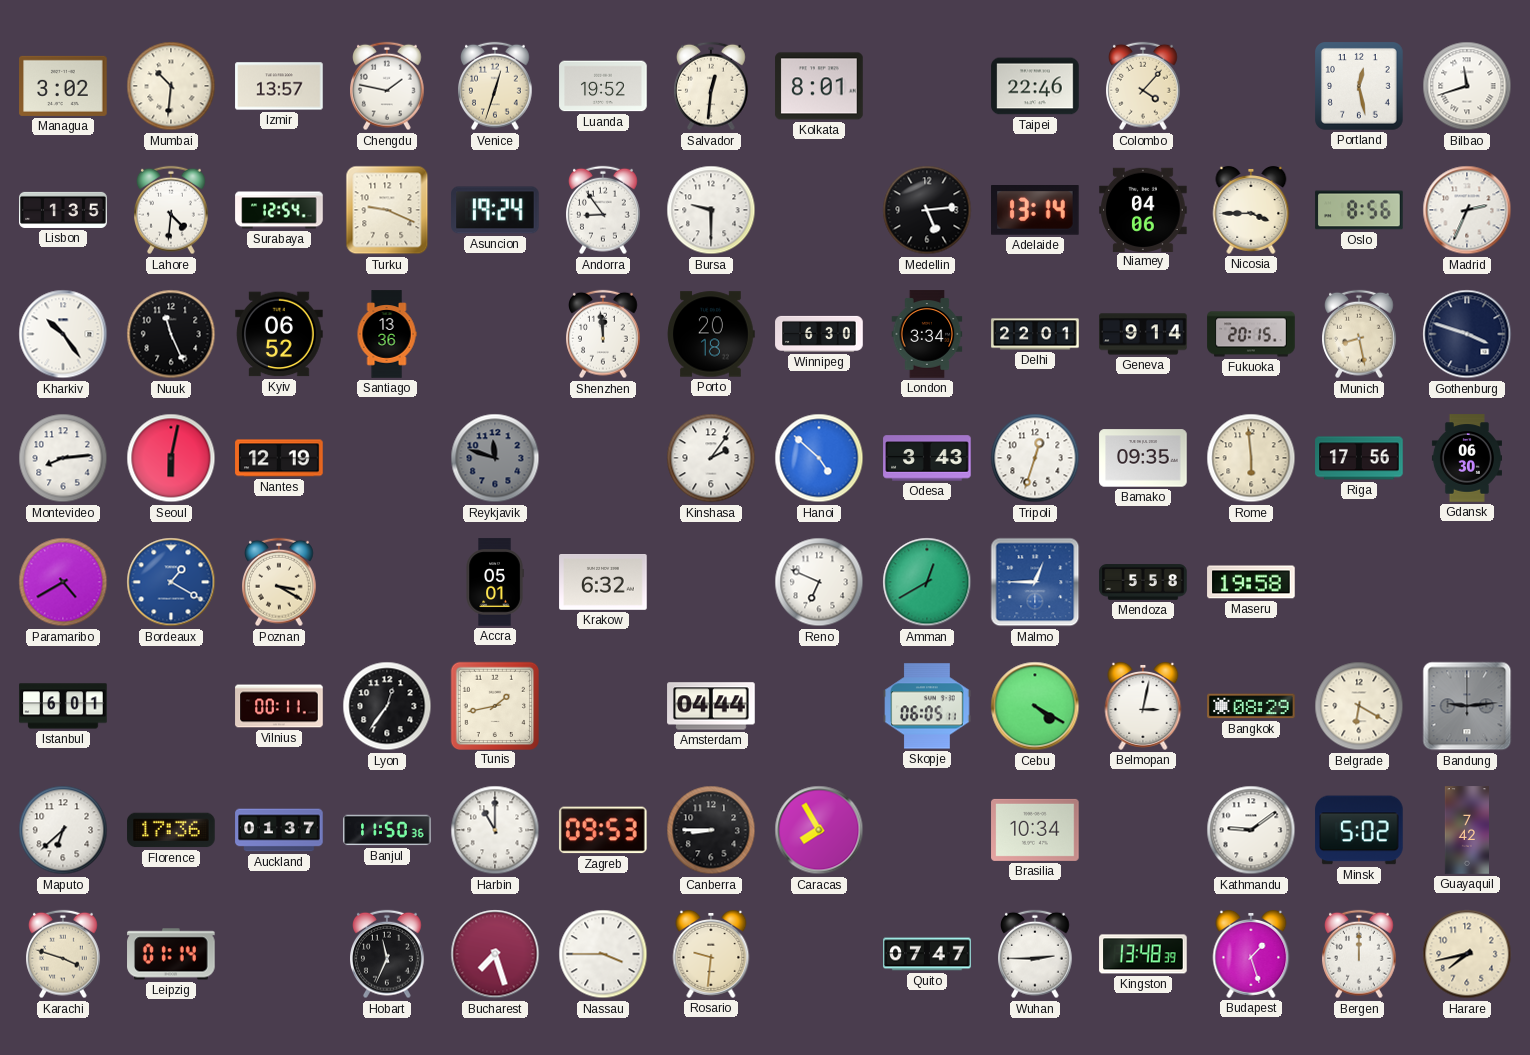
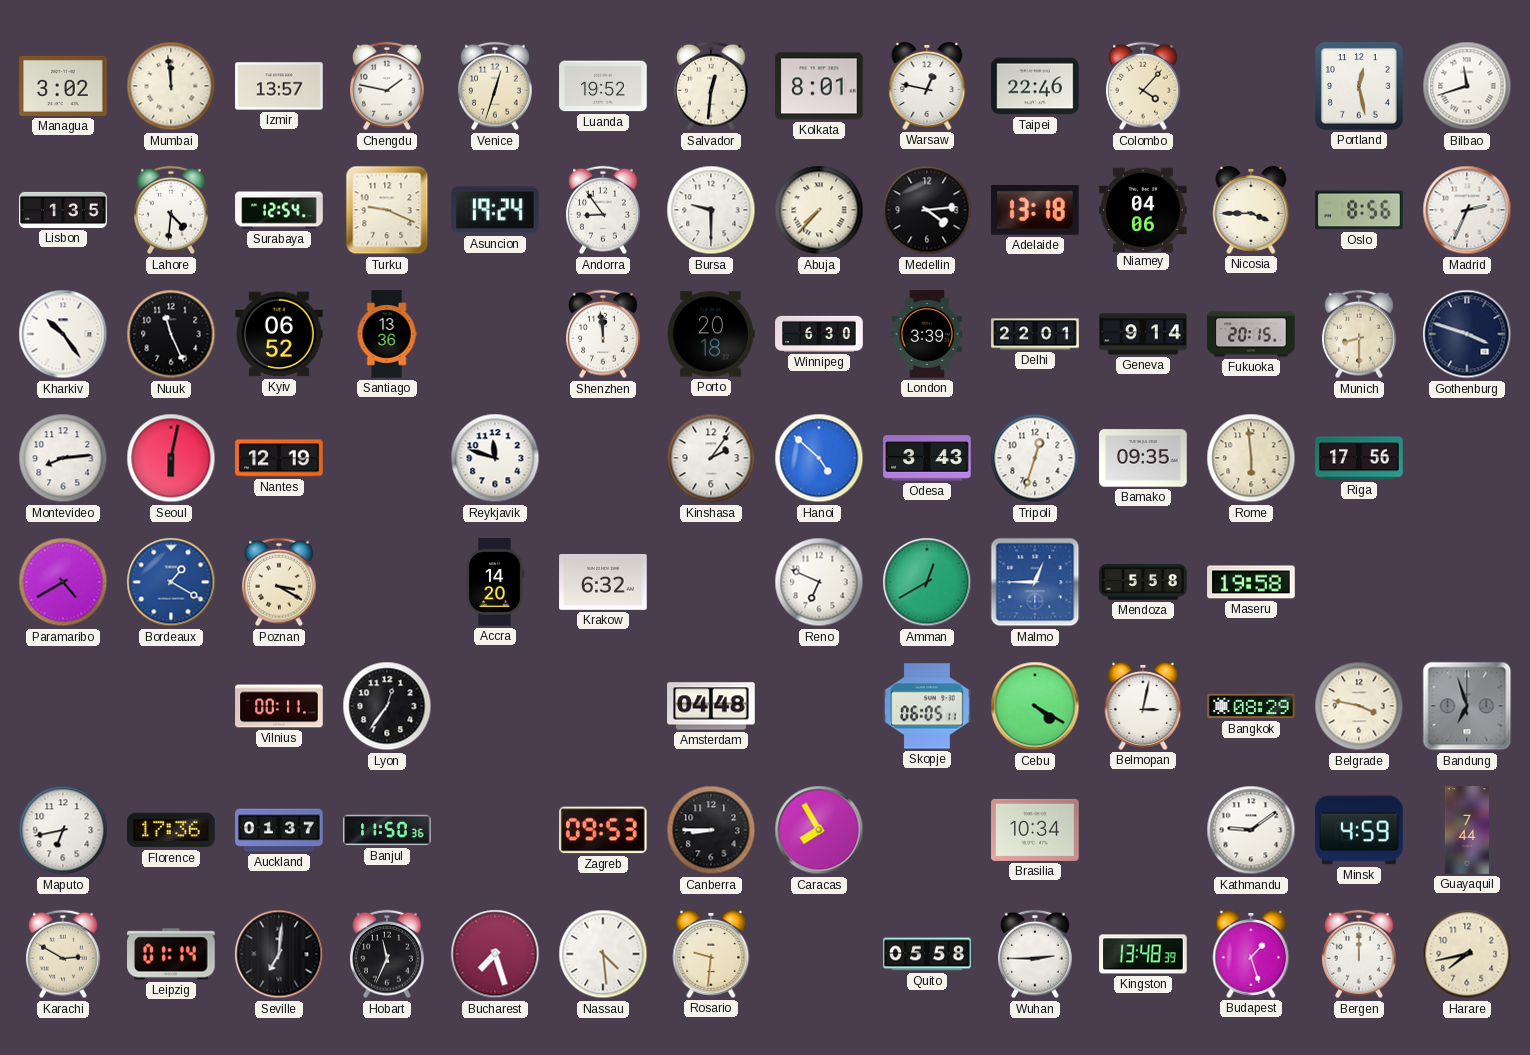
Mumbai: 10:31 -> 11:59 (171, 86)
Warsaw: none -> 12:47 (927, 86)
Abuja: none -> 7:37 (819, 210)
Medellin: 5:14 -> 4:14 (927, 210)
Adelaide: 13:14 -> 13:18 (1036, 211)
London: 3:34 -> 3:39 (927, 334)
Munich: 8:28 -> 8:30 (1360, 334)
Reykjavik dial: grey -> white (495, 458)
Gdansk: 06:30 -> none (1467, 458)
Accra: 05:01 -> 14:20 (495, 582)
Istanbul: 6:01 -> none (63, 706)
Tunis: 1:43 -> none (494, 705)
Amsterdam: 04:44 -> 04:48 (711, 706)
Belgrade: 6:20 -> 3:47 (1359, 706)
Bandung: 9:14 -> 6:57 (1467, 706)
Maputo: 6:38 -> 6:43 (63, 830)
Harbin: 11:00 -> none (495, 830)
Minsk: 5:02 -> 4:59 (1359, 830)
Guayaquil: 7:42 -> 7:44 (1466, 830)
Karachi: 3:48 -> 2:50 (64, 954)
Seville: none -> 7:01 (279, 954)
Nassau: 3:45 -> 4:29 (603, 954)
Quito: 07:47 -> 05:58 (927, 954)
